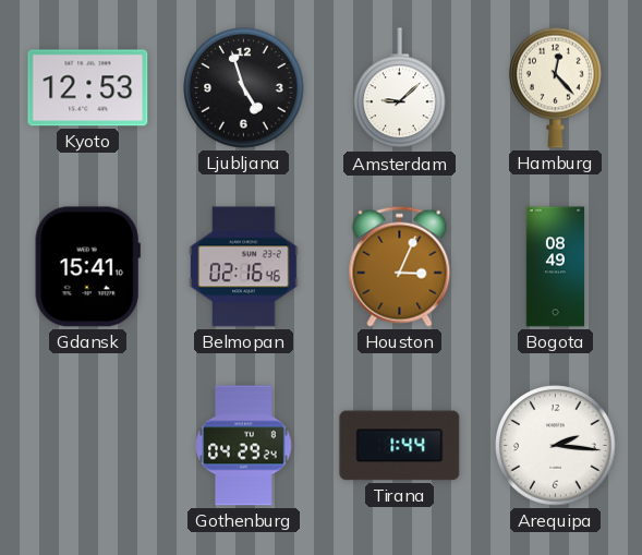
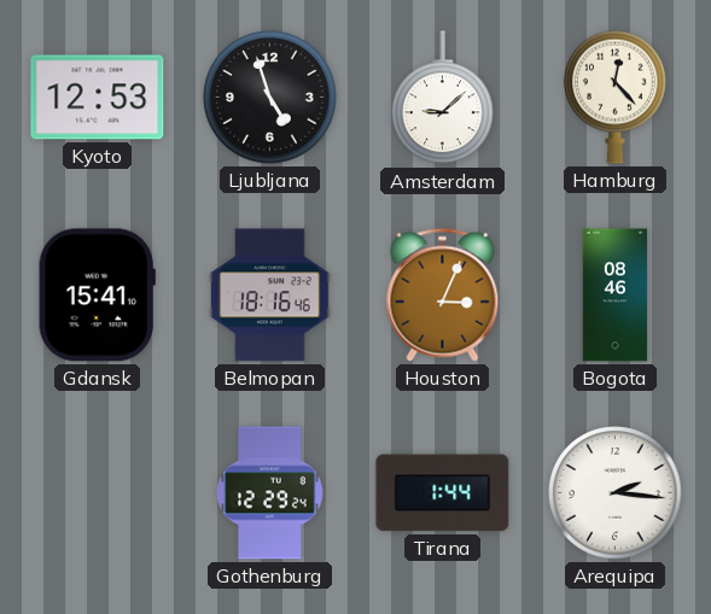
Belmopan: 02:16 -> 18:16 (270, 296)
Bogota: 08:49 -> 08:46 (616, 296)
Gothenburg: 04:29 -> 12:29 (270, 493)
